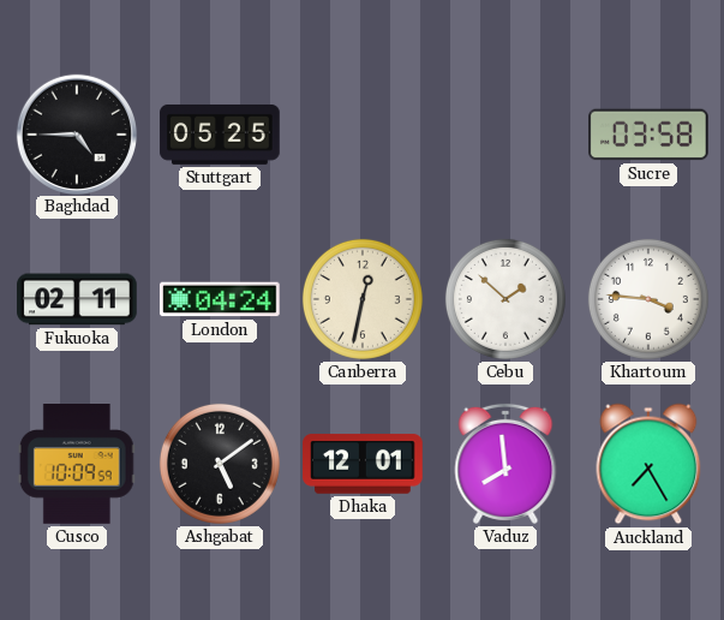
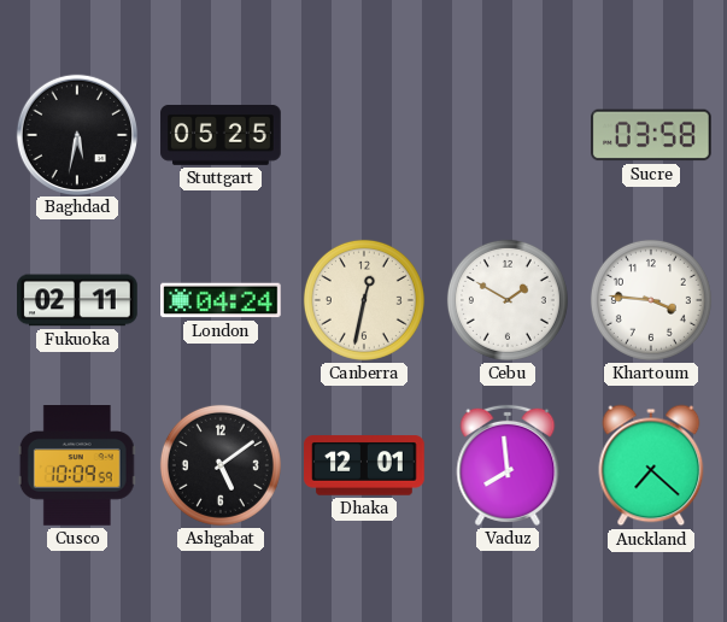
Baghdad: 4:45 -> 5:32 (76, 134)
Cebu: 1:52 -> 1:50 (508, 300)
Auckland: 7:25 -> 7:22 (651, 465)
